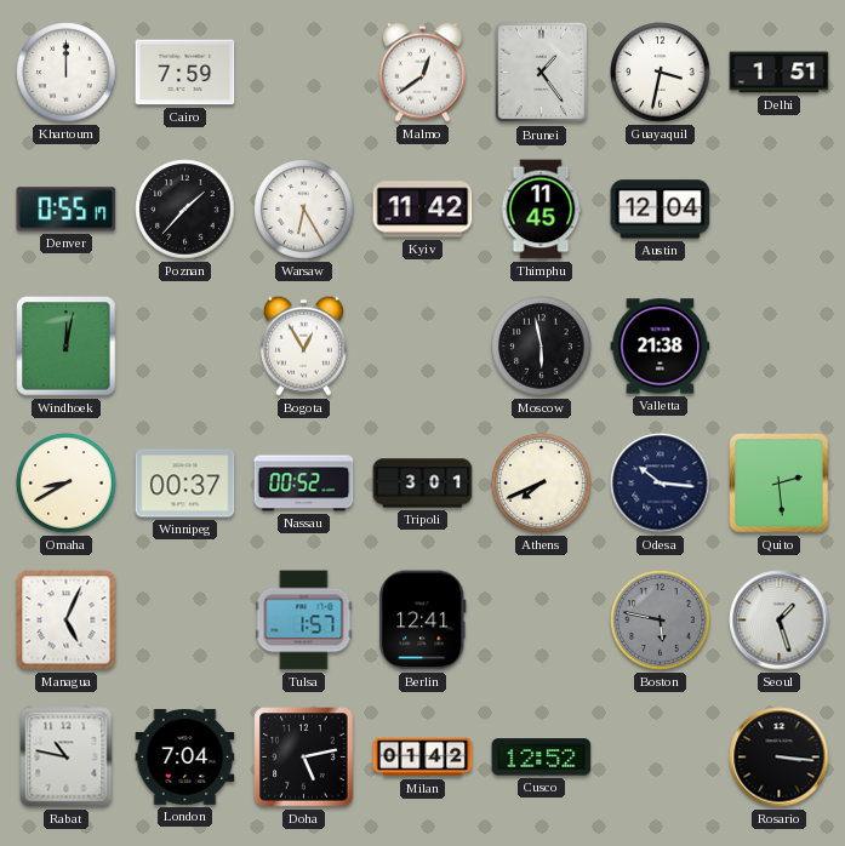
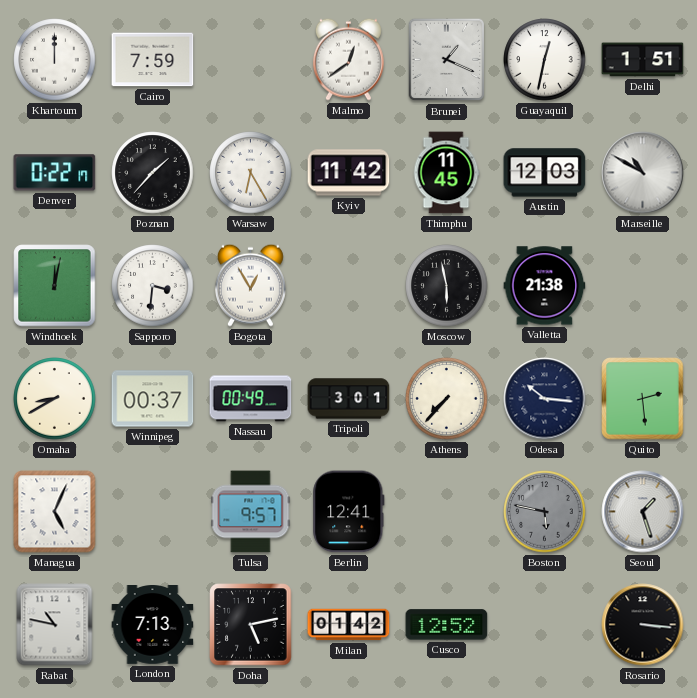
Brunei: 1:24 -> 1:19 (447, 60)
Guayaquil: 3:32 -> 12:32 (545, 60)
Denver: 0:55 -> 0:22 (55, 173)
Austin: 12:04 -> 12:03 (545, 173)
Marseille: none -> 10:50 (643, 173)
Sapporo: none -> 3:31 (153, 286)
Nassau: 00:52 -> 00:49 (251, 399)
Athens: 7:41 -> 7:37 (447, 399)
Tulsa: 1:57 -> 9:57 (251, 512)
London: 7:04 -> 7:13 (153, 625)
